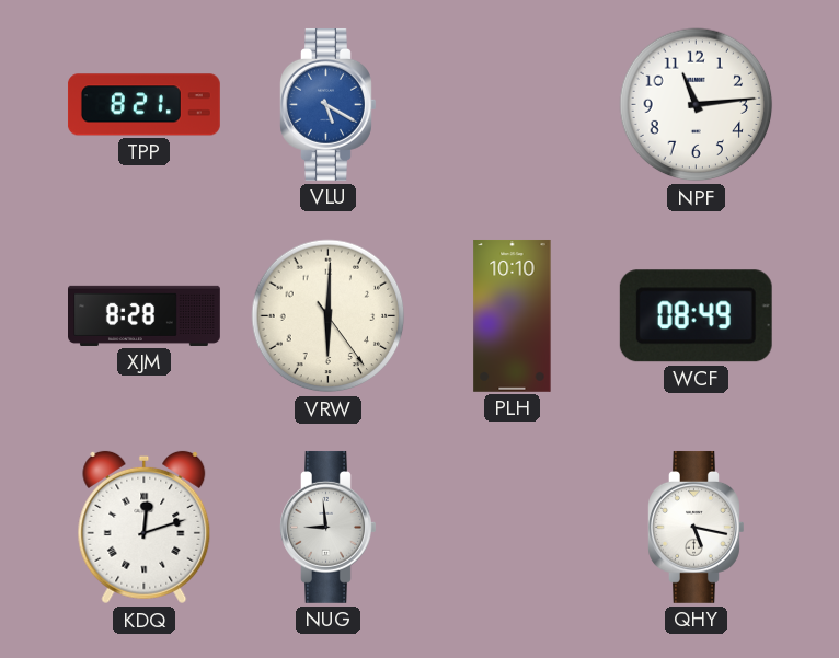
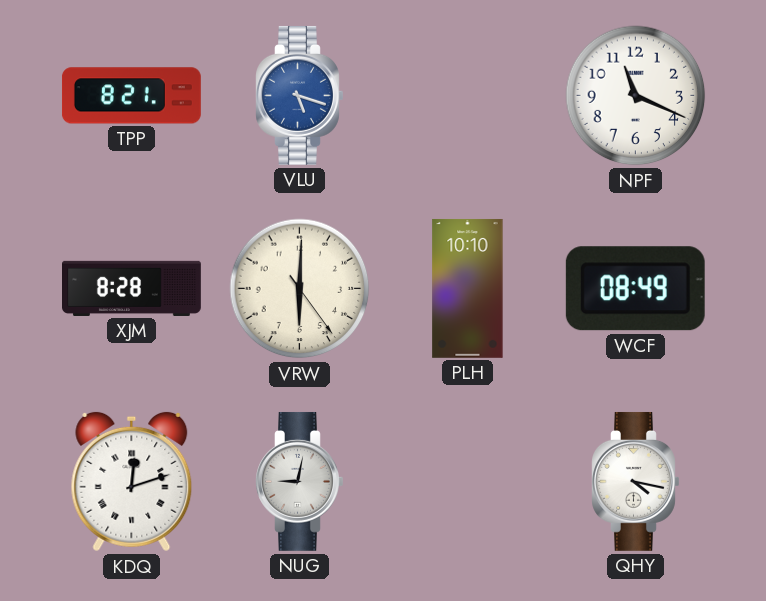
VLU: 5:20 -> 5:18 (300, 95)
NPF: 11:14 -> 11:19 (636, 96)
NUG: 8:59 -> 9:02 (300, 481)
QHY: 5:17 -> 4:17 (636, 481)
